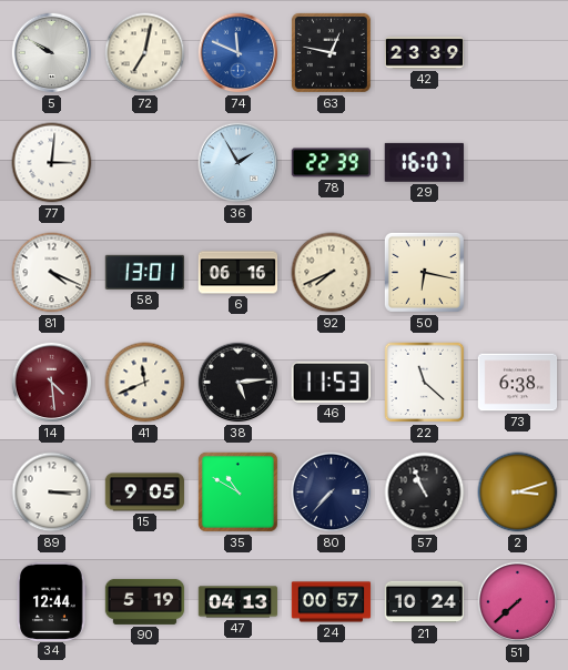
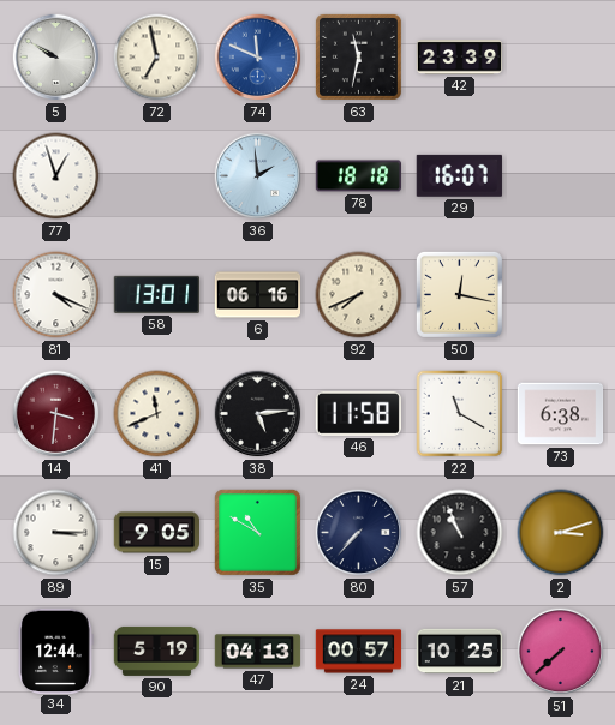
72: 7:02 -> 6:58 (157, 58)
63: 12:47 -> 11:32 (358, 56)
77: 3:01 -> 12:57 (56, 176)
36: 1:55 -> 1:59 (258, 176)
78: 22:39 -> 18:18 (358, 176)
50: 6:17 -> 12:17 (459, 294)
14: 4:29 -> 3:31 (56, 414)
46: 11:53 -> 11:58 (358, 413)
22: 11:22 -> 11:20 (460, 414)
21: 10:24 -> 10:25 (460, 652)
